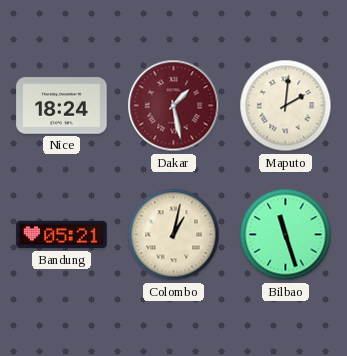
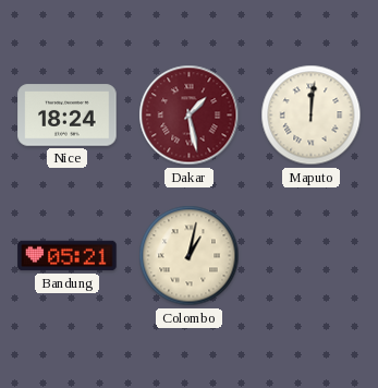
Maputo: 2:01 -> 12:01 (312, 116)
Bilbao: 11:27 -> none (286, 235)
